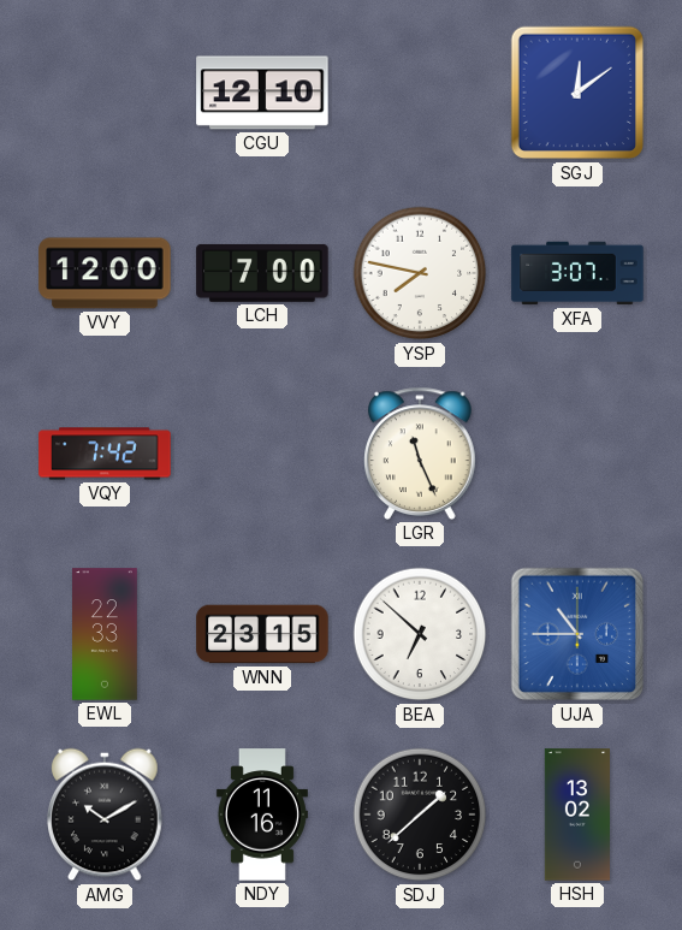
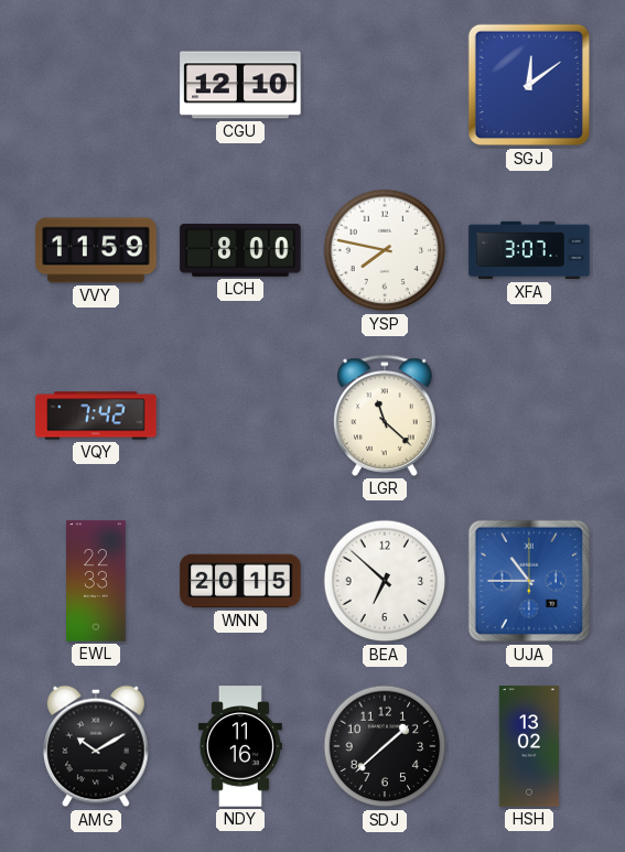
VVY: 12:00 -> 11:59 (96, 250)
LCH: 7:00 -> 8:00 (240, 250)
LGR: 11:26 -> 11:22 (386, 416)
WNN: 23:15 -> 20:15 (240, 581)
